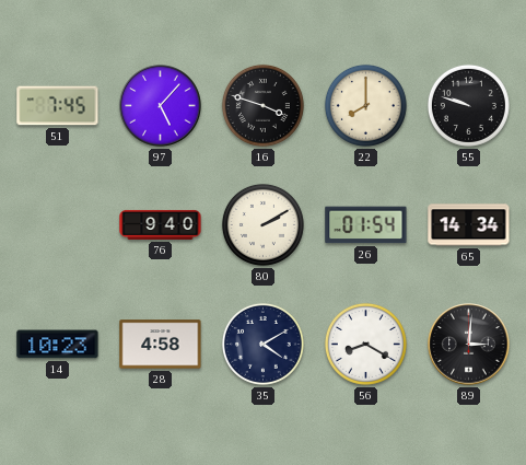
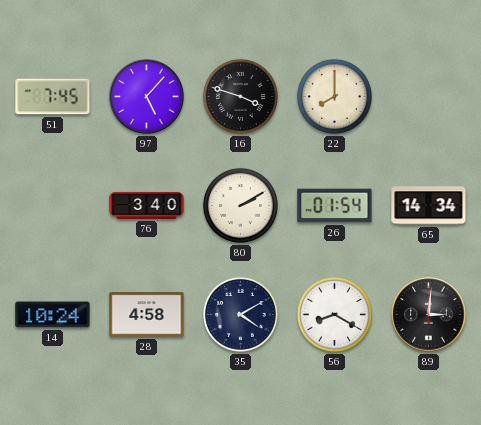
55: 9:48 -> none (468, 105)
76: 9:40 -> 3:40 (147, 205)
14: 10:23 -> 10:24 (53, 315)
